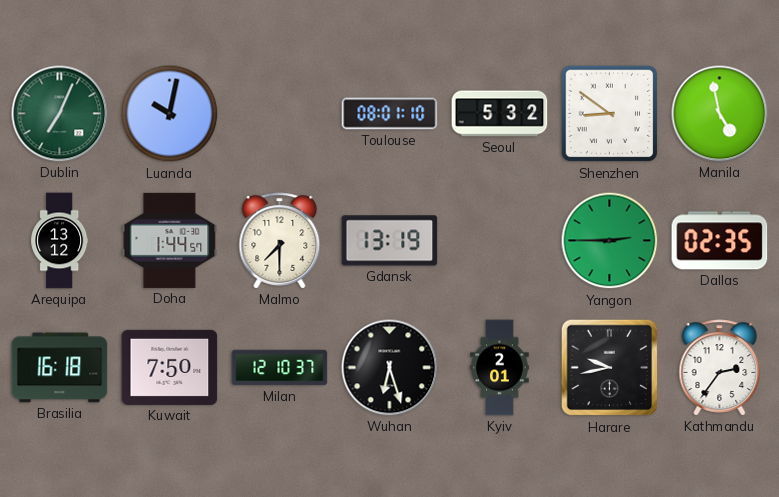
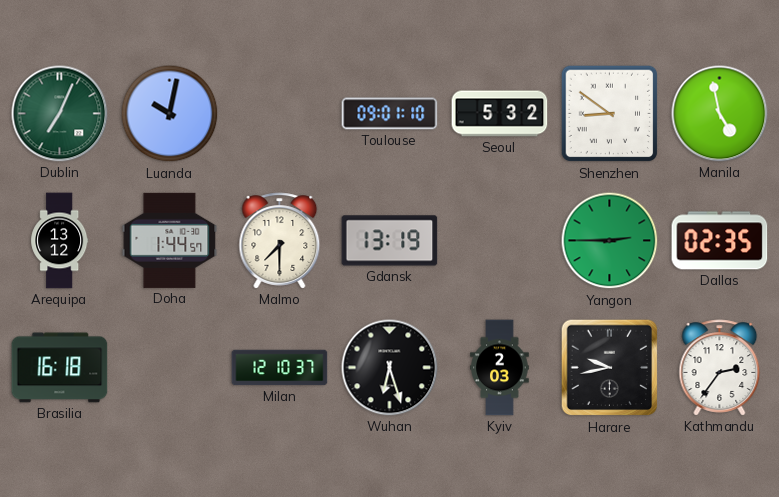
Toulouse: 08:01 -> 09:01 (390, 114)
Kuwait: 7:50 -> none (170, 367)
Kyiv: 2:01 -> 2:03 (500, 368)
